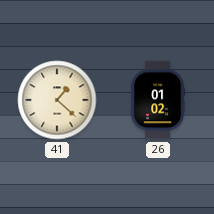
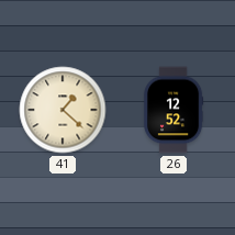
26: 01:02 -> 12:52 (174, 110)
